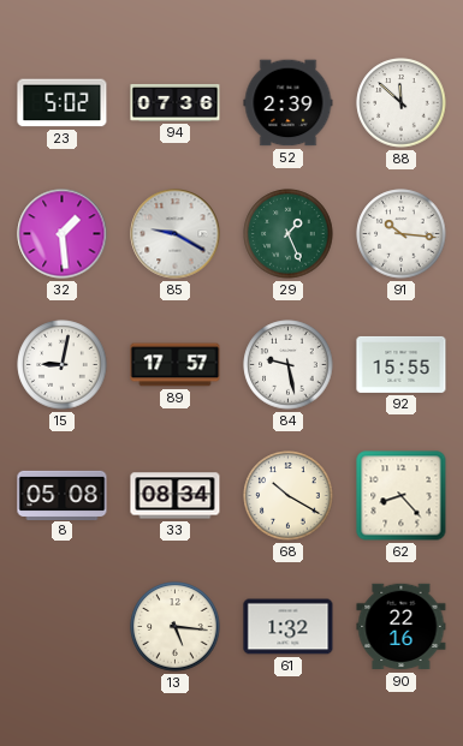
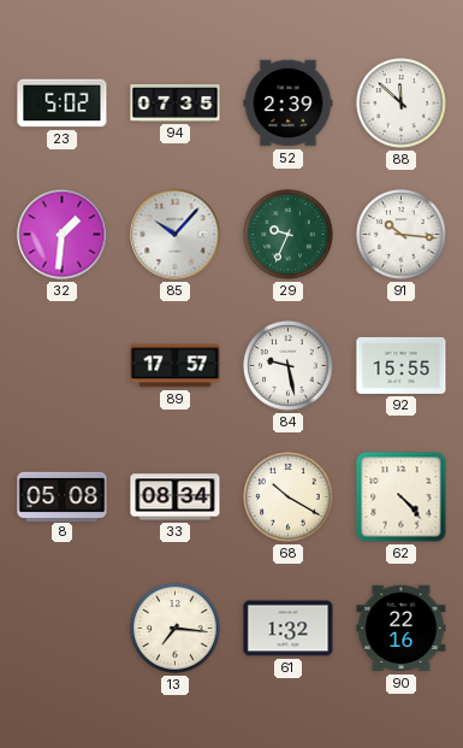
94: 07:36 -> 07:35 (176, 102)
32: 1:29 -> 1:31 (63, 235)
85: 9:20 -> 10:07 (176, 235)
29: 1:26 -> 9:34 (289, 235)
15: 9:02 -> none (63, 365)
62: 8:23 -> 4:23 (402, 497)
13: 5:16 -> 7:16 (176, 629)
